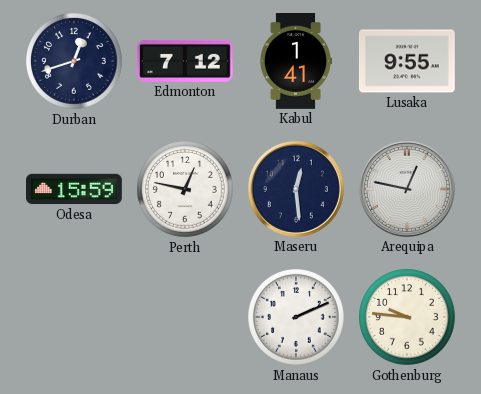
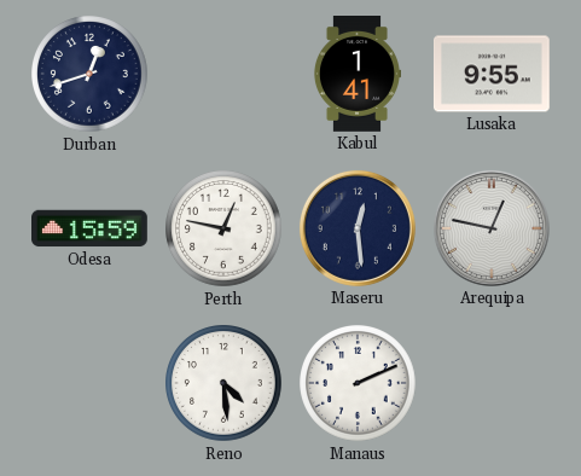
Edmonton: 7:12 -> none (185, 61)
Reno: none -> 4:29 (225, 384)
Gothenburg: 9:46 -> none (408, 318)
